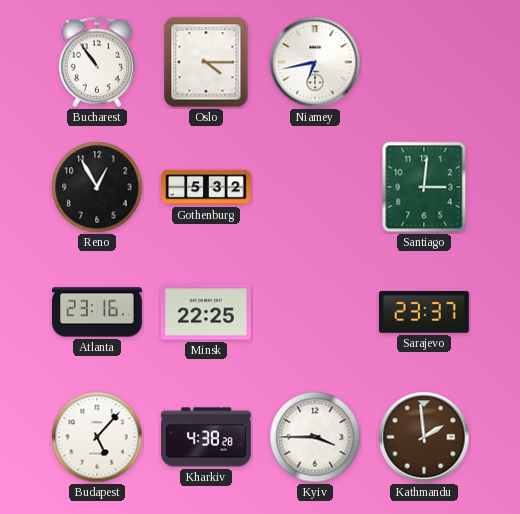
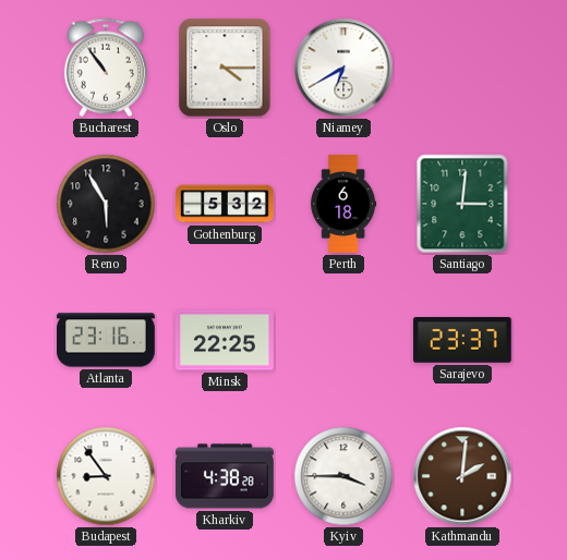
Niamey: 6:43 -> 6:40 (343, 68)
Reno: 12:55 -> 5:55 (106, 204)
Perth: none -> 6:18 (343, 204)
Budapest: 5:07 -> 8:54 (106, 476)
Kathmandu: 1:59 -> 2:01 (462, 476)
